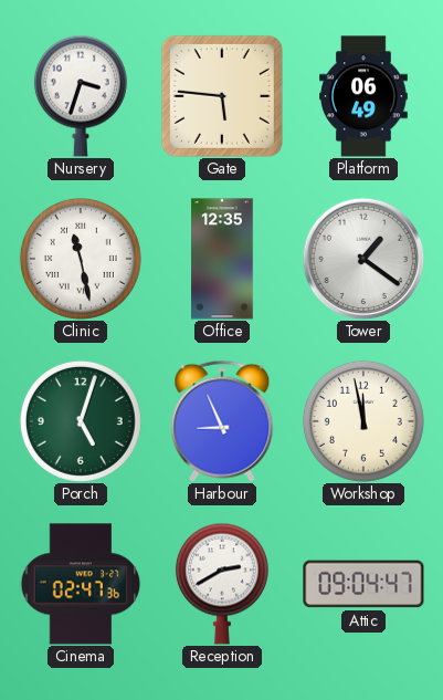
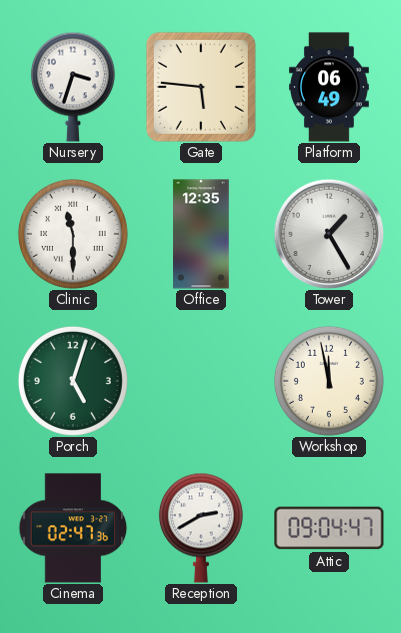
Clinic: 11:28 -> 11:30 (73, 234)
Tower: 1:21 -> 1:25 (329, 234)
Harbour: 8:56 -> none (222, 421)
